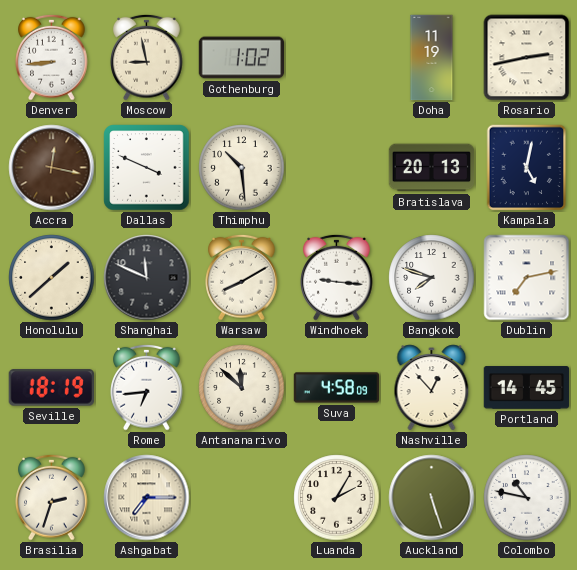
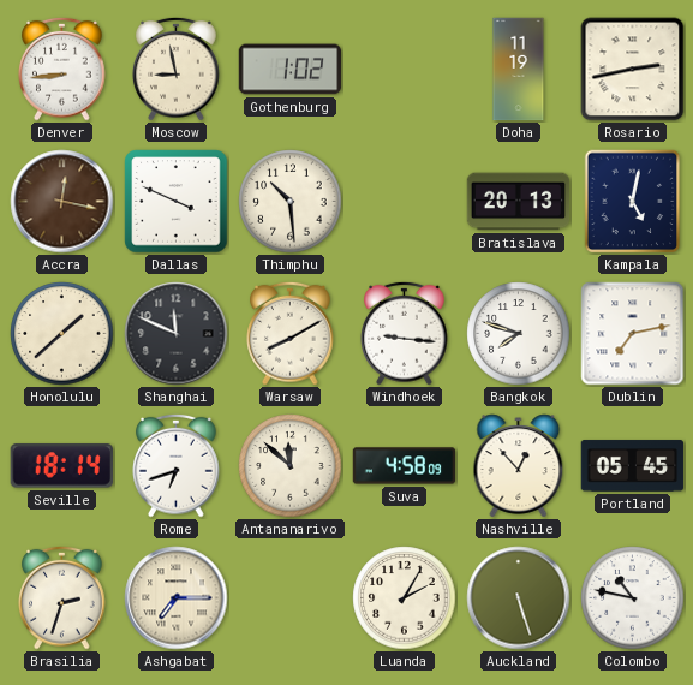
Seville: 18:19 -> 18:14 (61, 466)
Rome: 6:44 -> 6:42 (177, 465)
Portland: 14:45 -> 05:45 (633, 466)
